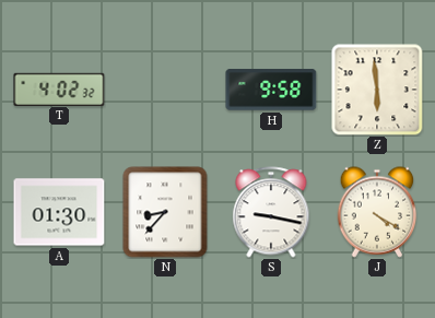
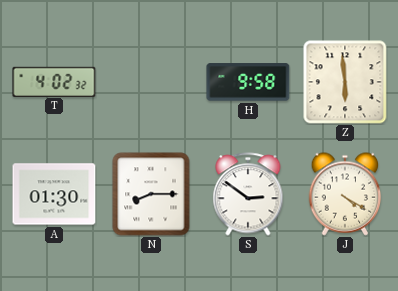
N: 8:37 -> 8:15 (151, 194)
S: 9:17 -> 2:51 (248, 194)
